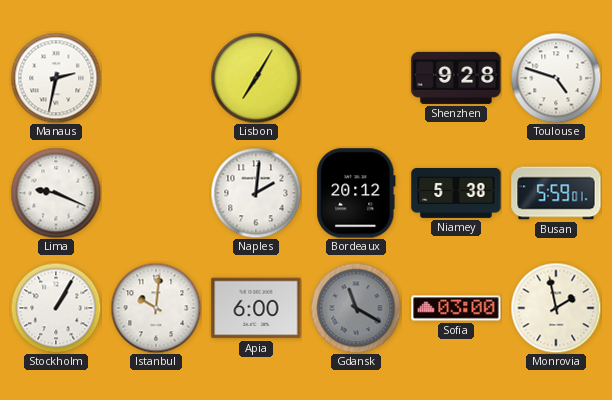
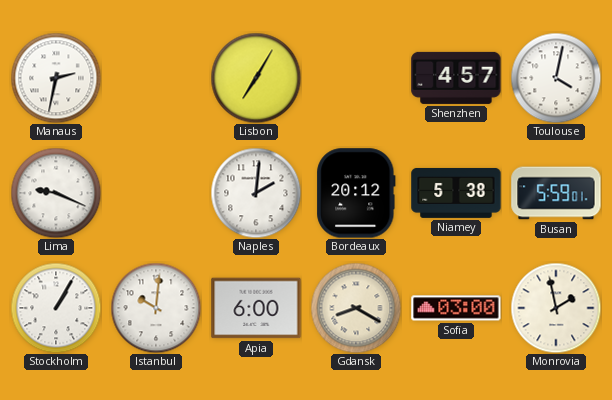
Shenzhen: 9:28 -> 4:57 (456, 78)
Toulouse: 4:48 -> 4:02 (556, 78)
Gdansk: 11:20 -> 8:20 (356, 308)
Gdansk dial: grey -> cream (356, 308)
